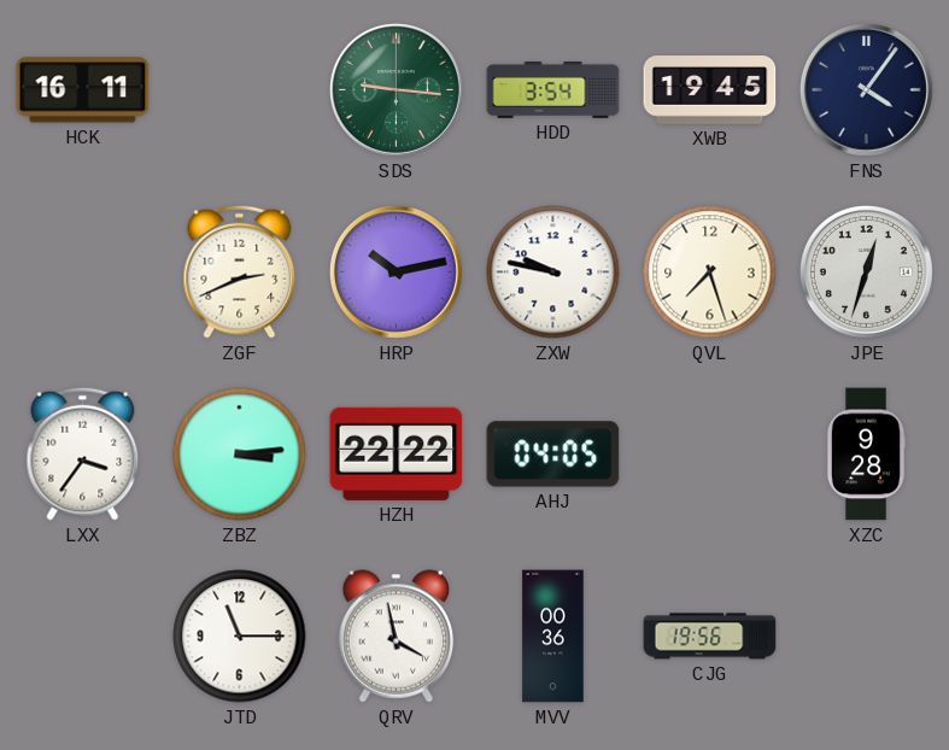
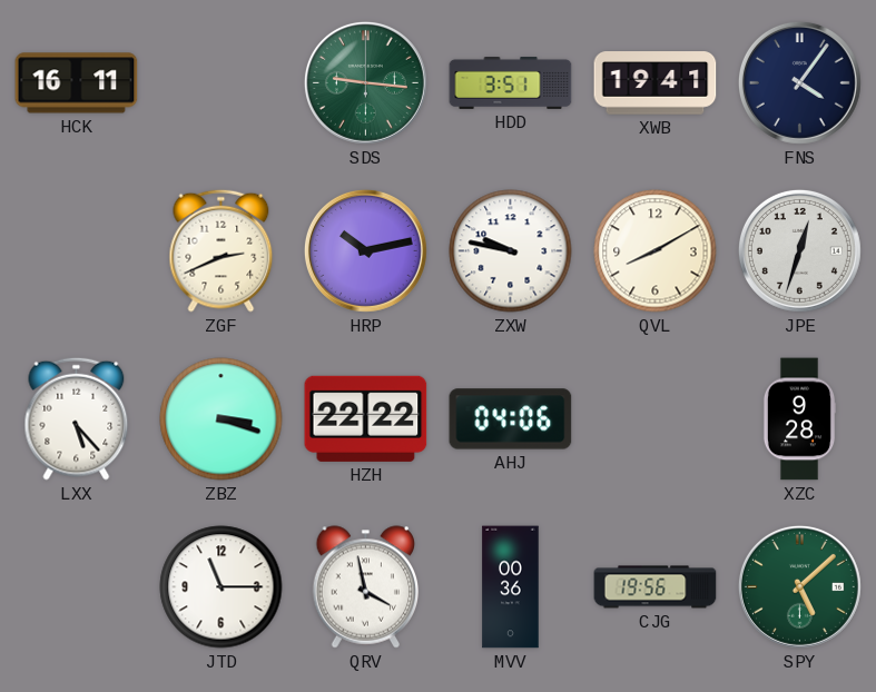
HDD: 3:54 -> 3:51 (511, 83)
XWB: 19:45 -> 19:41 (656, 83)
QVL: 7:27 -> 8:10 (656, 251)
LXX: 3:36 -> 5:23 (77, 418)
ZBZ: 3:14 -> 3:18 (222, 419)
AHJ: 04:05 -> 04:06 (511, 419)
SPY: none -> 5:08 (799, 586)
